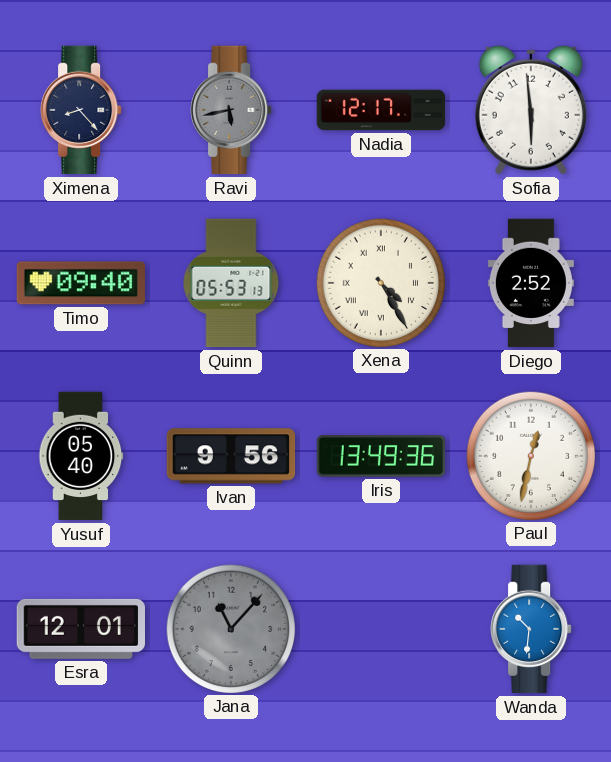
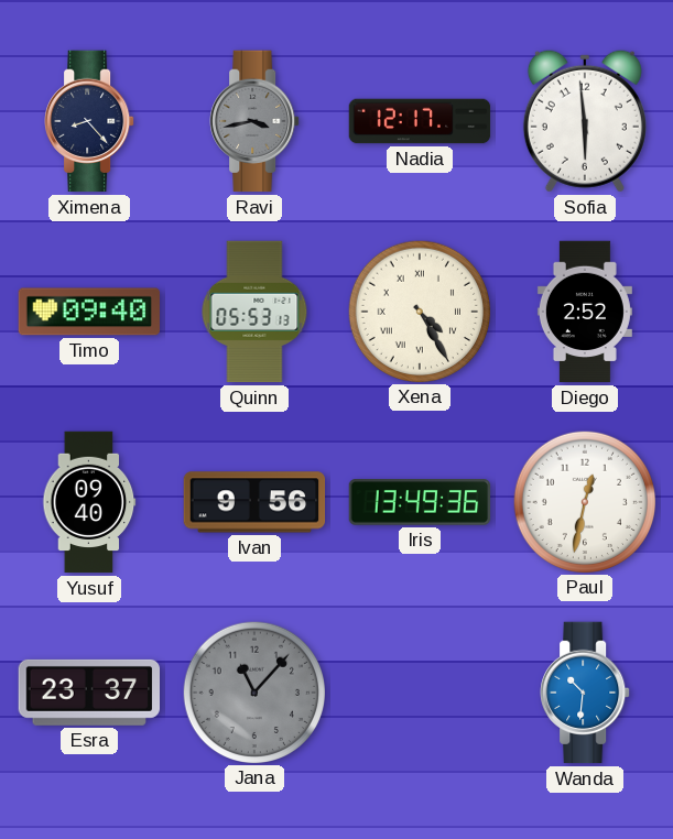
Ravi: 5:43 -> 3:43 (254, 121)
Yusuf: 05:40 -> 09:40 (89, 502)
Esra: 12:01 -> 23:37 (88, 693)
